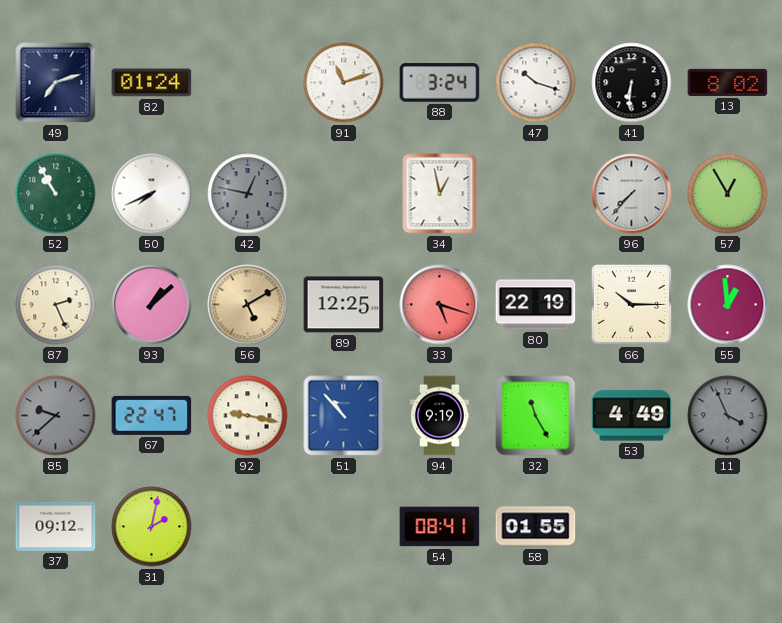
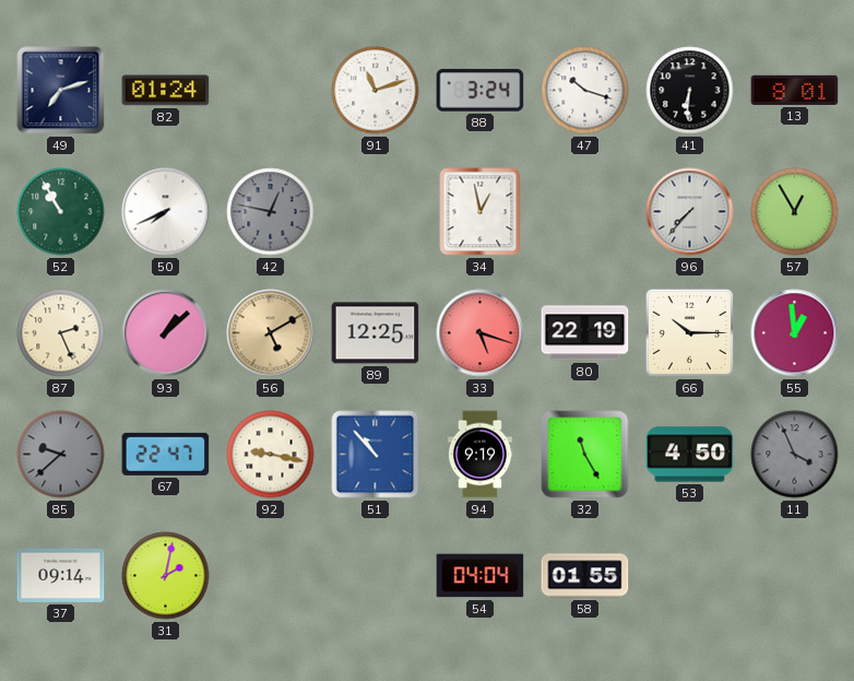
13: 8:02 -> 8:01 (795, 90)
53: 4:49 -> 4:50 (690, 455)
37: 09:12 -> 09:14 (61, 575)
54: 08:41 -> 04:04 (481, 576)
